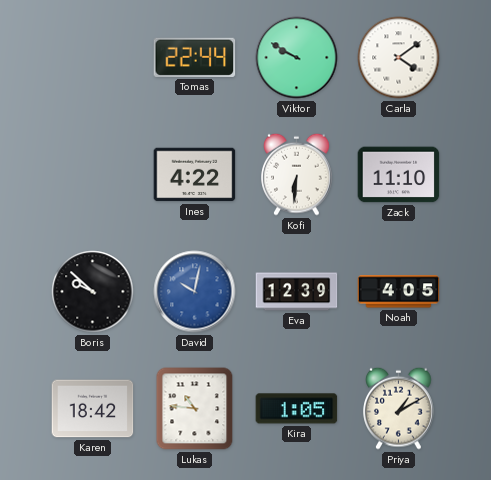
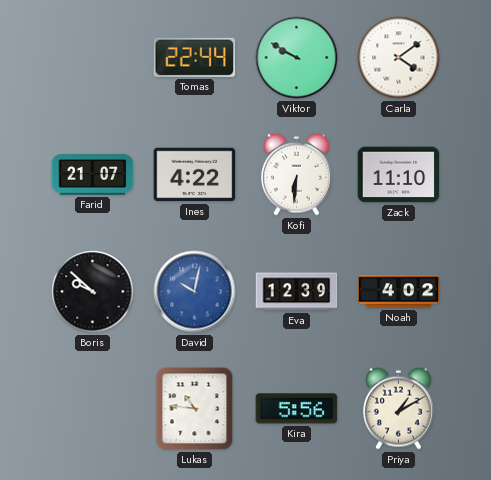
Farid: none -> 21:07 (93, 175)
Noah: 4:05 -> 4:02 (399, 292)
Karen: 18:42 -> none (93, 409)
Kira: 1:05 -> 5:56 (297, 409)
